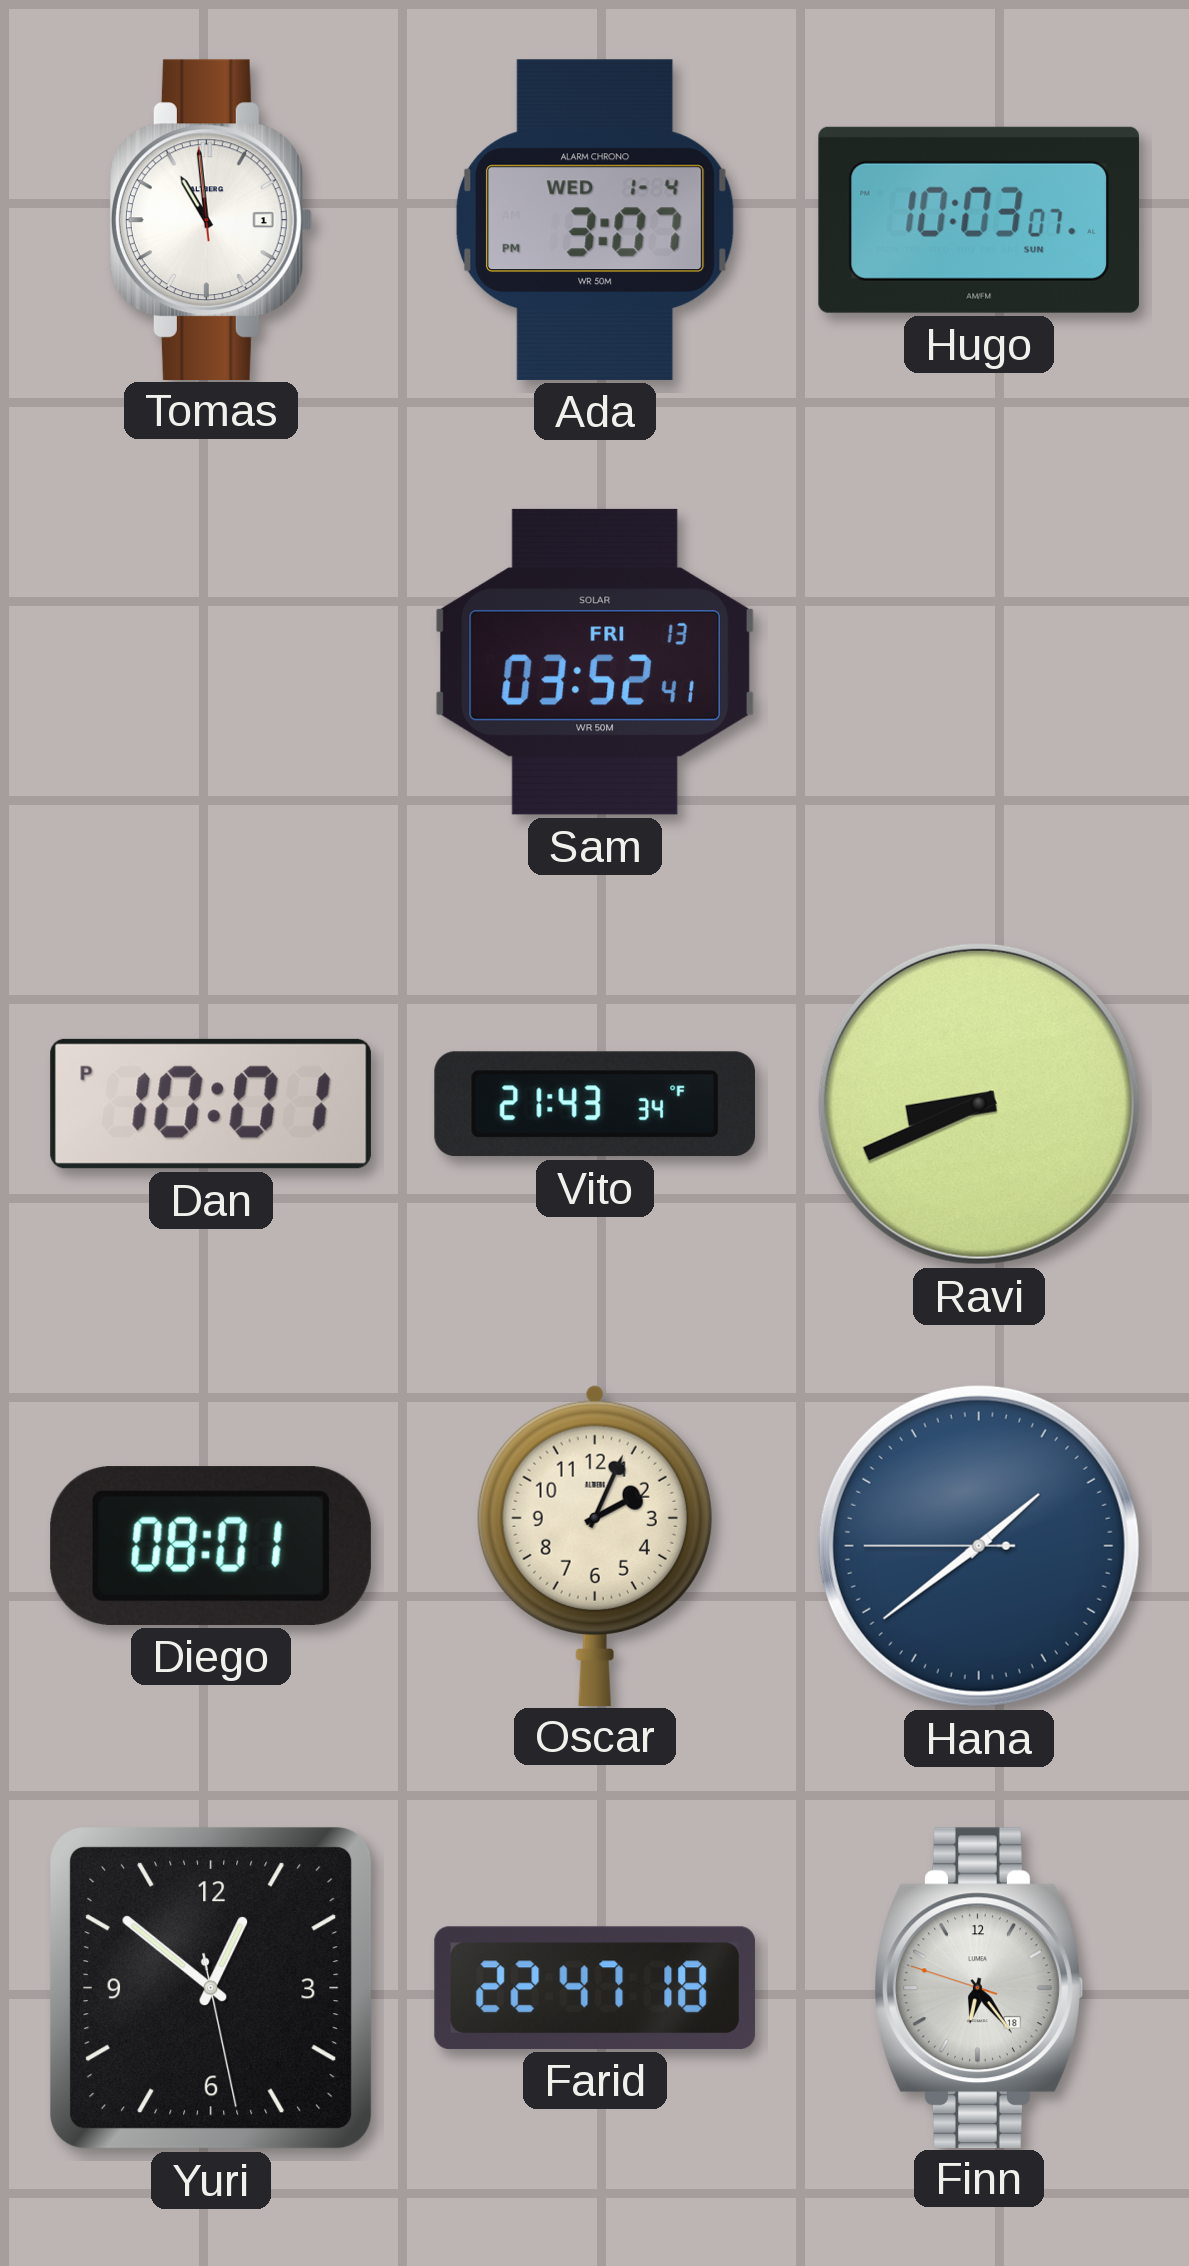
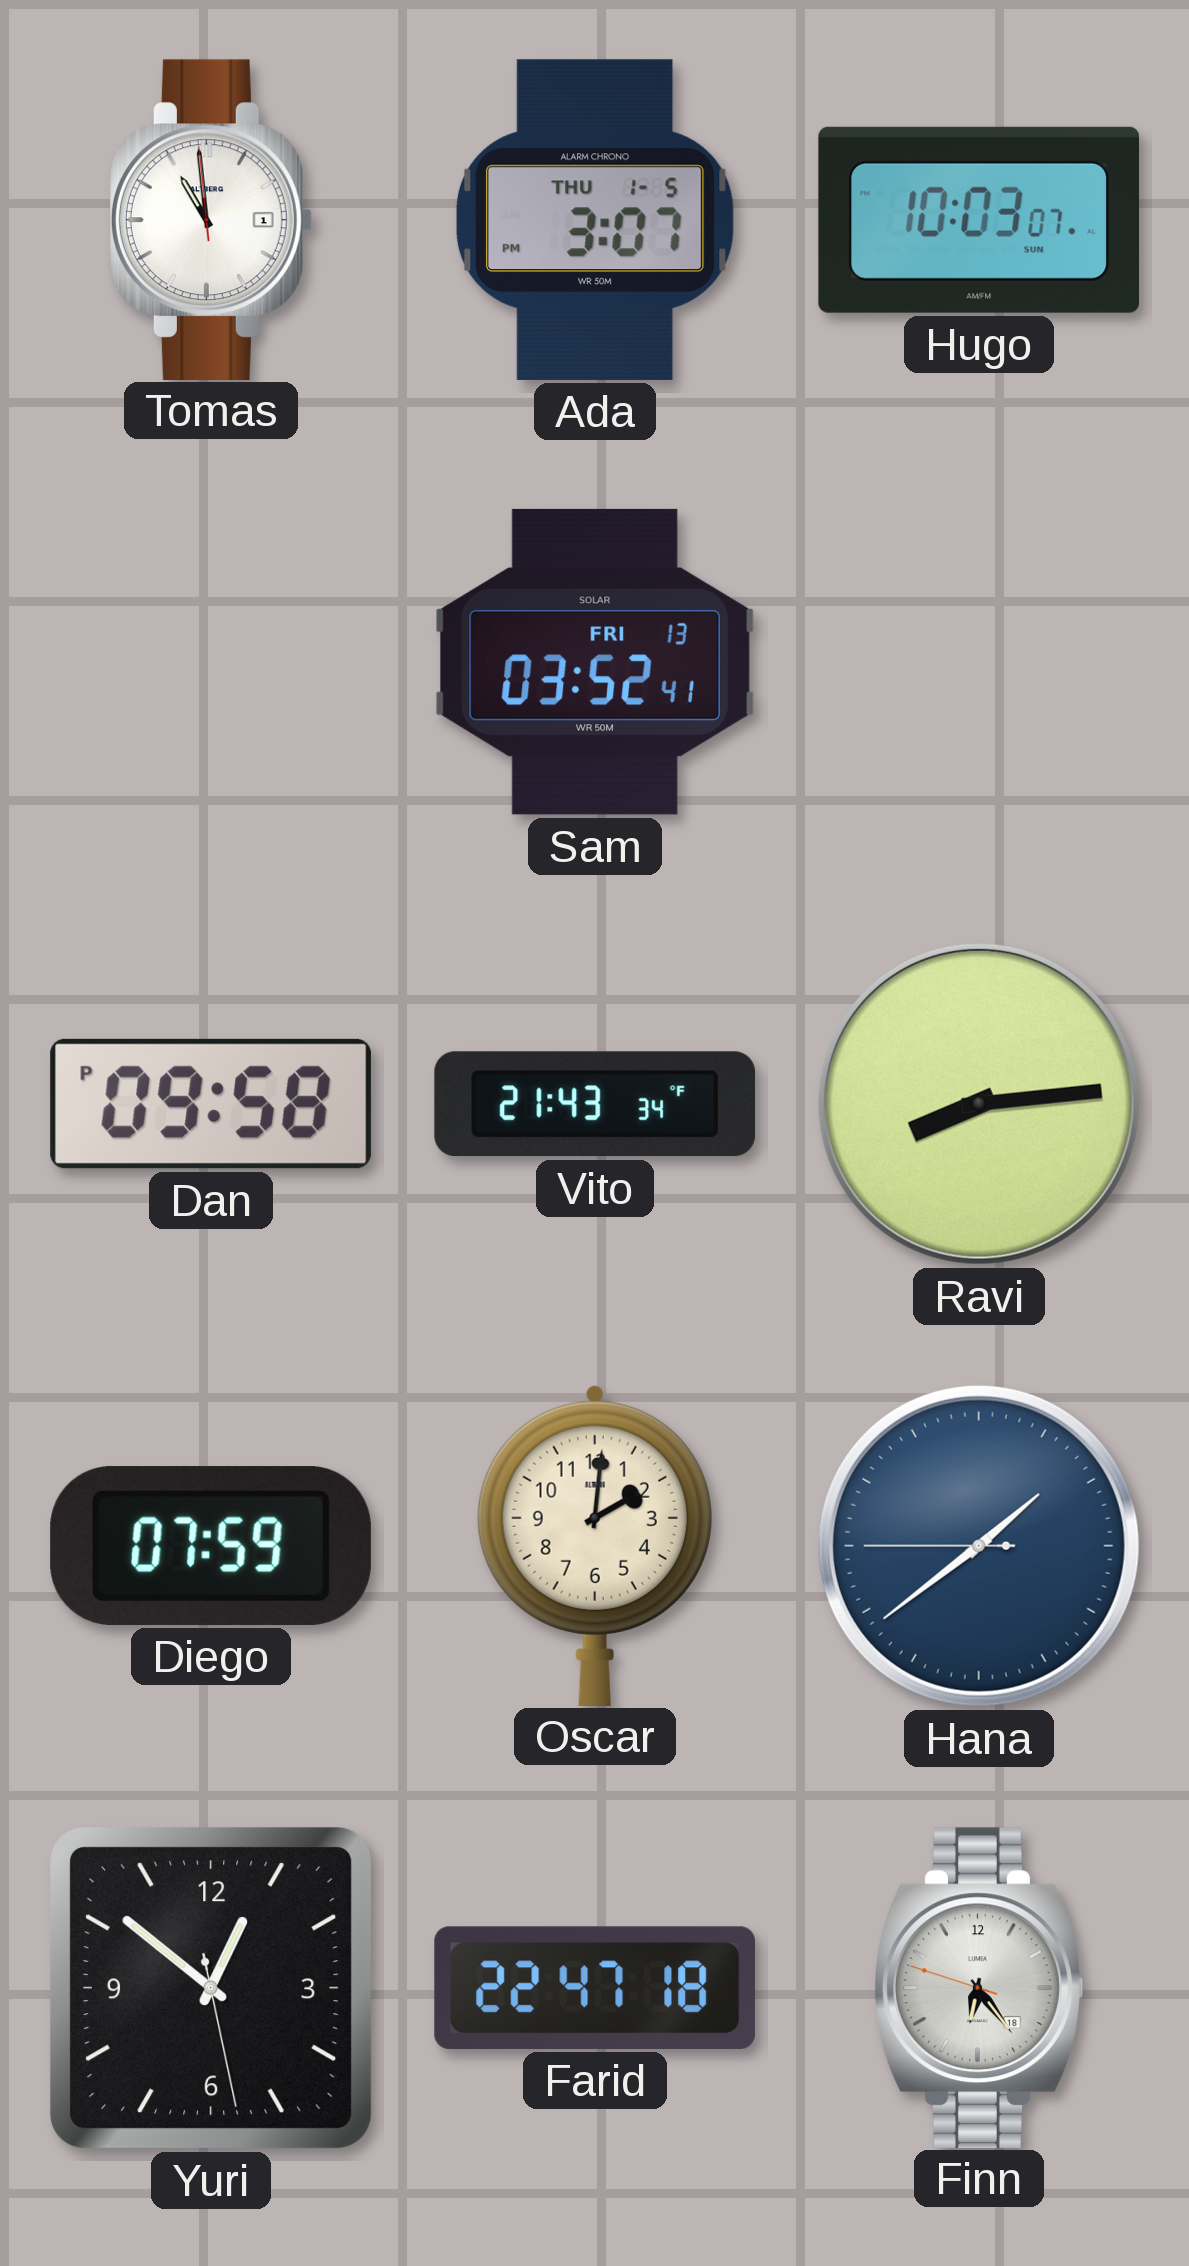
Ada date: WED 1-4 -> THU 1-5 (595, 220)
Dan: 10:01 -> 09:58 (211, 1104)
Ravi: 8:41 -> 8:14 (979, 1104)
Diego: 08:01 -> 07:59 (211, 1546)
Oscar: 2:04 -> 2:01 (595, 1545)
